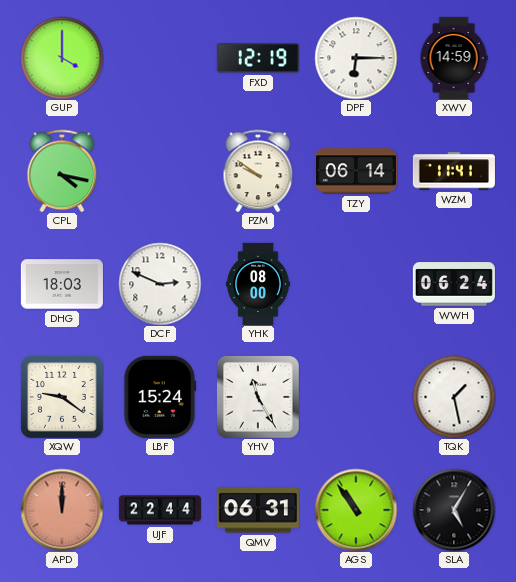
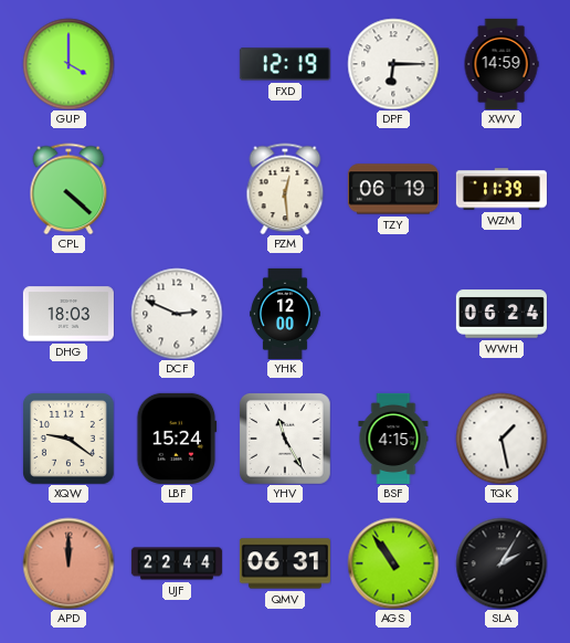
CPL: 4:17 -> 4:22 (68, 189)
PZM: 9:51 -> 12:29 (285, 189)
TZY: 06:14 -> 06:19 (393, 189)
WZM: 11:41 -> 11:39 (502, 189)
YHK: 08:00 -> 12:00 (285, 314)
BSF: none -> 4:15 (393, 439)
SLA: 5:05 -> 2:05 (502, 563)
